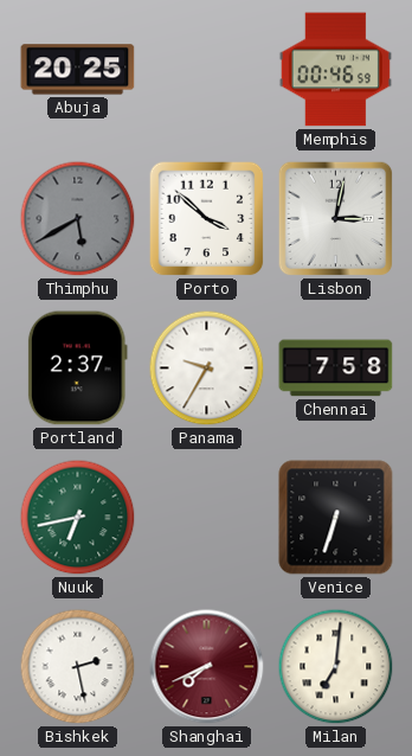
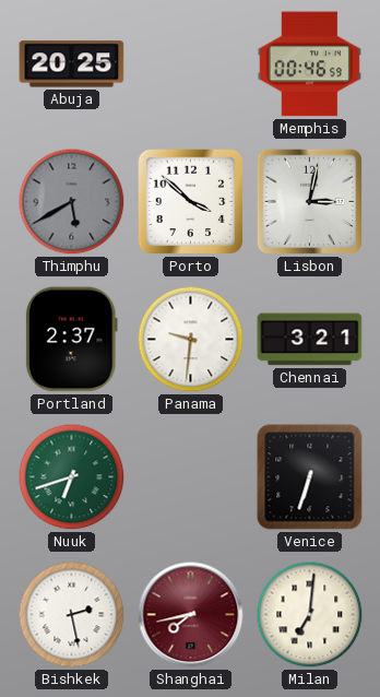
Panama: 9:35 -> 9:31 (191, 340)
Chennai: 7:58 -> 3:21 (310, 340)
Nuuk: 6:43 -> 6:42 (72, 477)
Shanghai: 7:41 -> 7:43 (191, 615)
